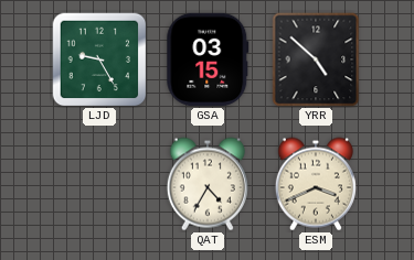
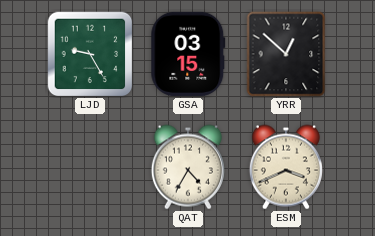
YRR: 4:52 -> 12:52 (286, 54)
